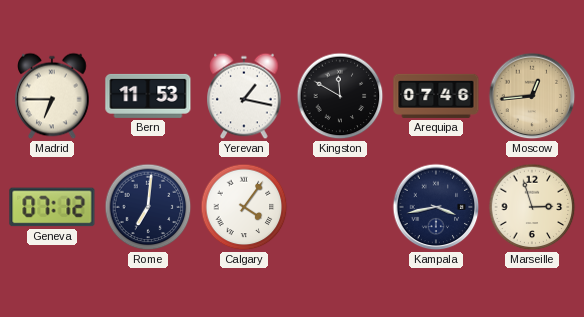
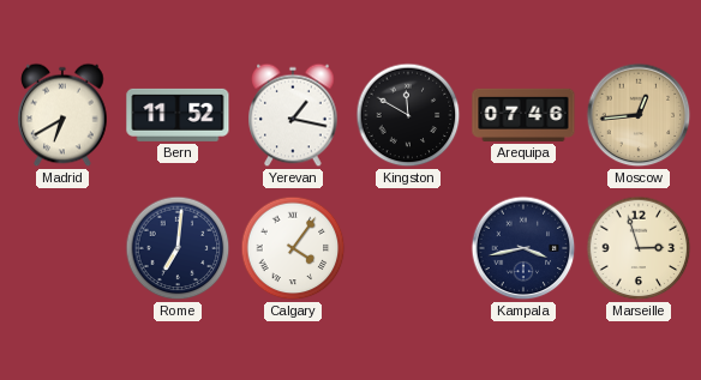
Madrid: 6:45 -> 6:40 (62, 115)
Bern: 11:53 -> 11:52 (178, 115)
Geneva: 07:12 -> none (52, 207)
